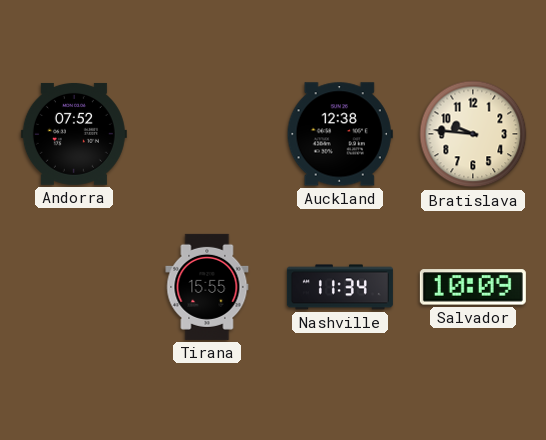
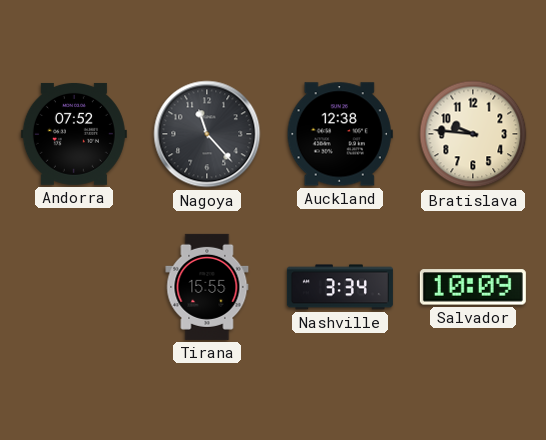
Nagoya: none -> 11:23 (207, 134)
Nashville: 11:34 -> 3:34 (340, 287)
